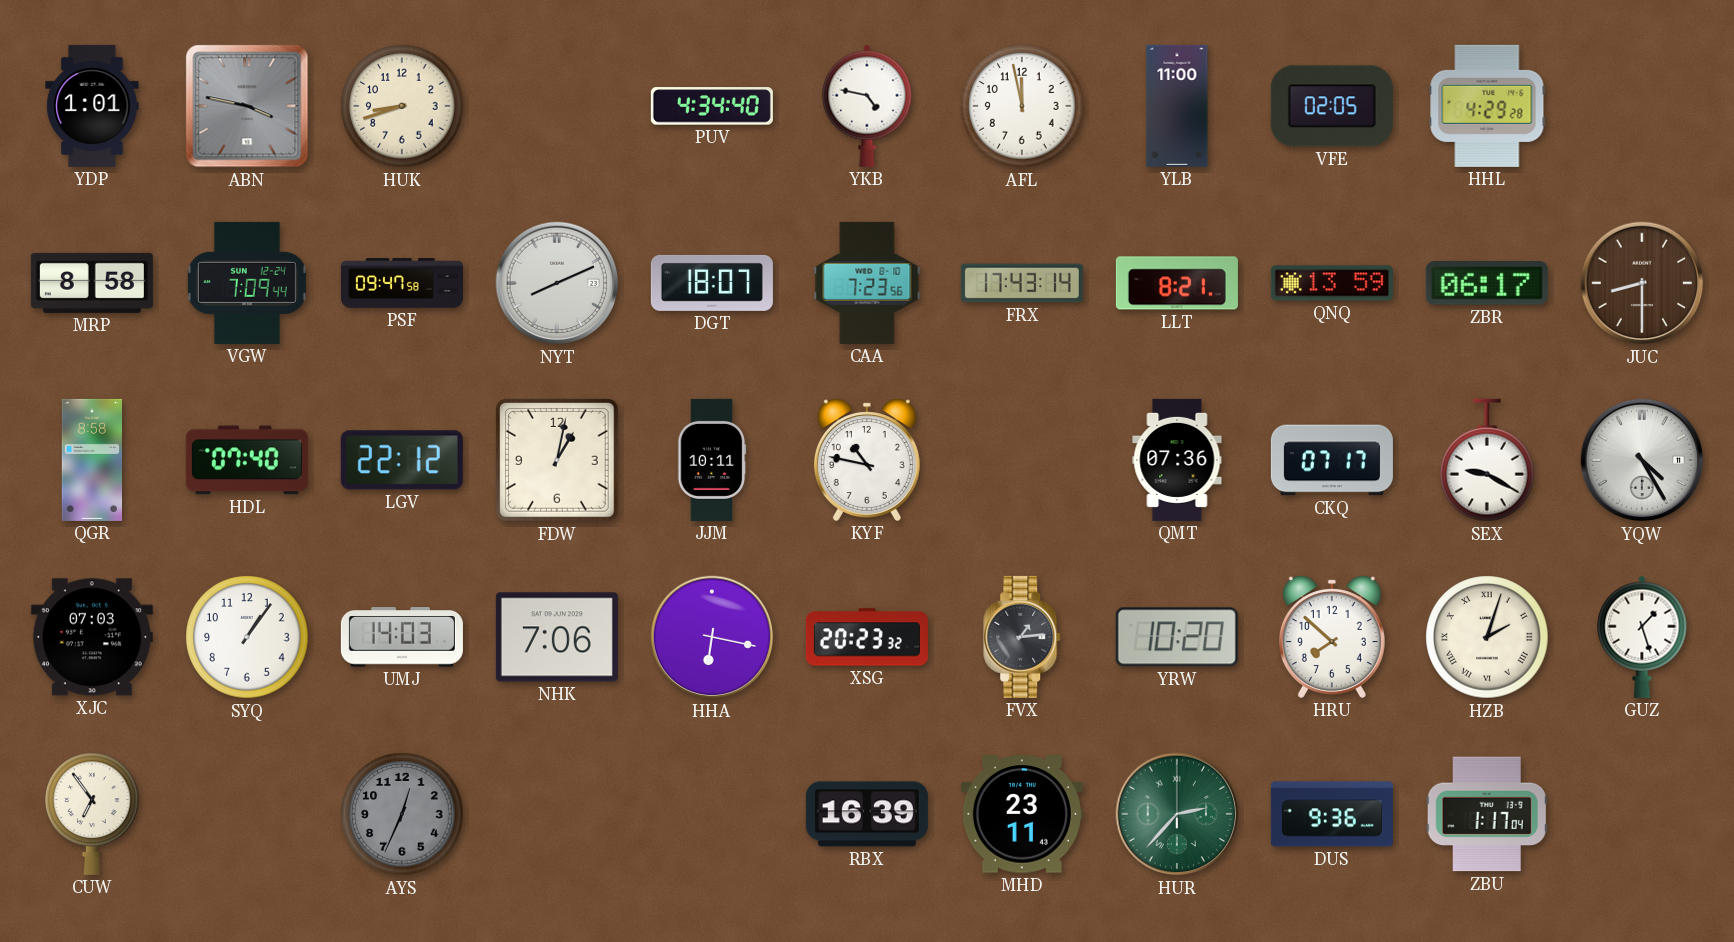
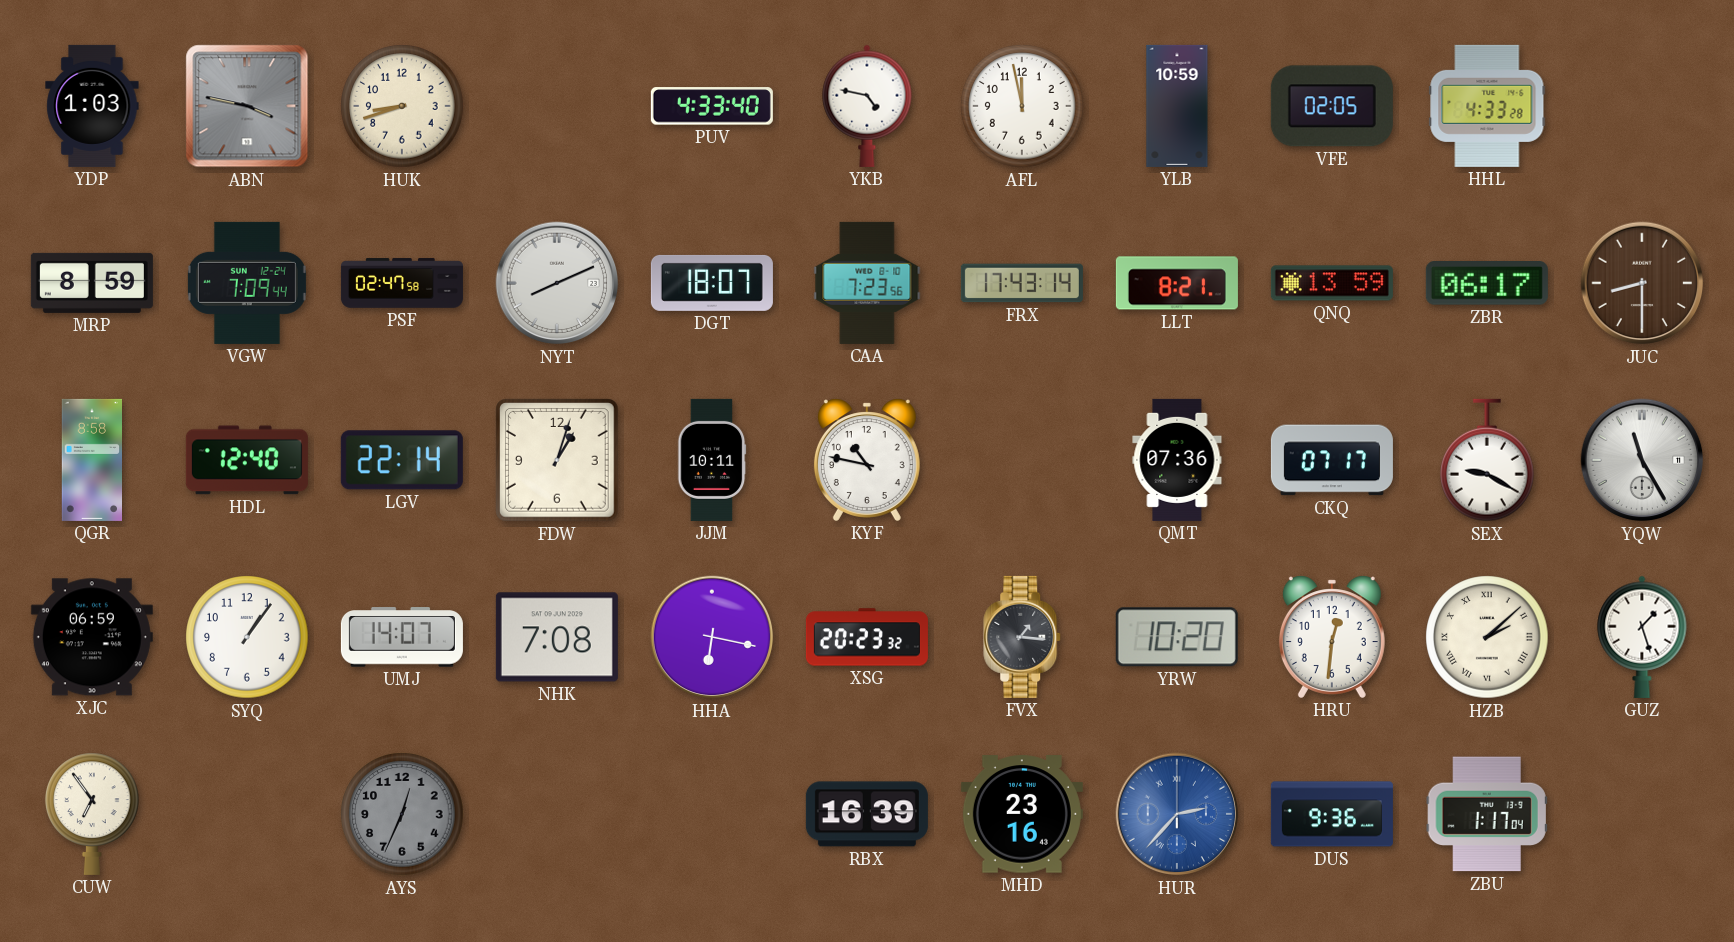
YDP: 1:01 -> 1:03 (92, 106)
PUV: 4:34 -> 4:33 (712, 106)
YLB: 11:00 -> 10:59 (1177, 106)
HHL: 4:29 -> 4:33 (1487, 106)
MRP: 8:58 -> 8:59 (92, 283)
PSF: 09:47 -> 02:47 (402, 283)
HDL: 07:40 -> 12:40 (247, 460)
LGV: 22:12 -> 22:14 (402, 460)
FDW: 1:02 -> 1:03 (558, 461)
YQW: 4:25 -> 11:25 (1642, 460)
XJC: 07:03 -> 06:59 (92, 637)
UMJ: 14:03 -> 14:07 (402, 637)
NHK: 7:06 -> 7:08 (557, 637)
FVX: 1:14 -> 1:16 (1023, 637)
HRU: 7:52 -> 12:31 (1332, 637)
HZB: 2:03 -> 2:08 (1487, 637)
MHD: 23:11 -> 23:16 (1022, 814)
HUR dial: green -> blue (1177, 814)
